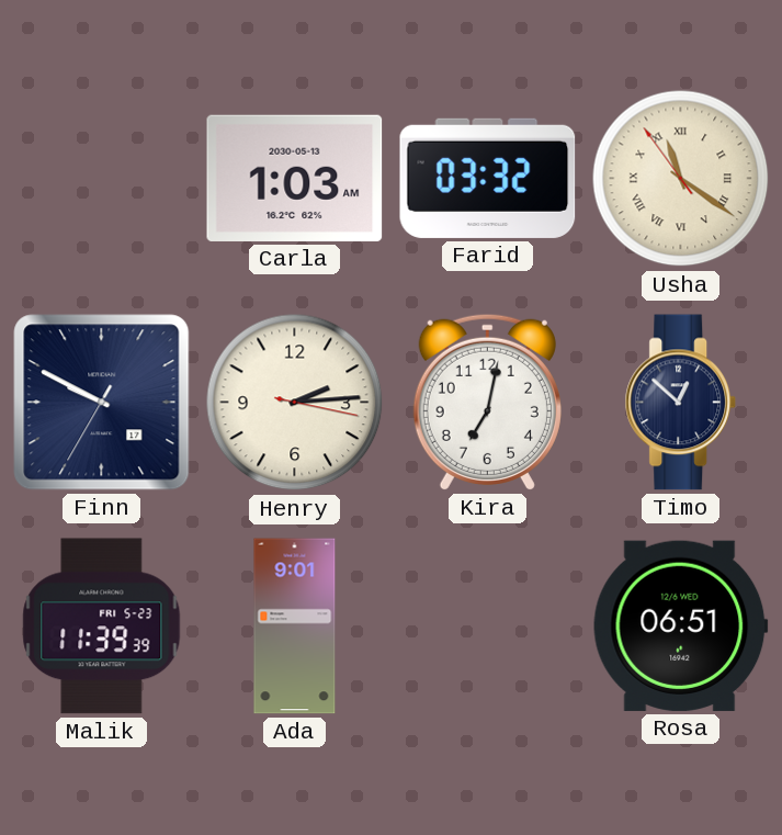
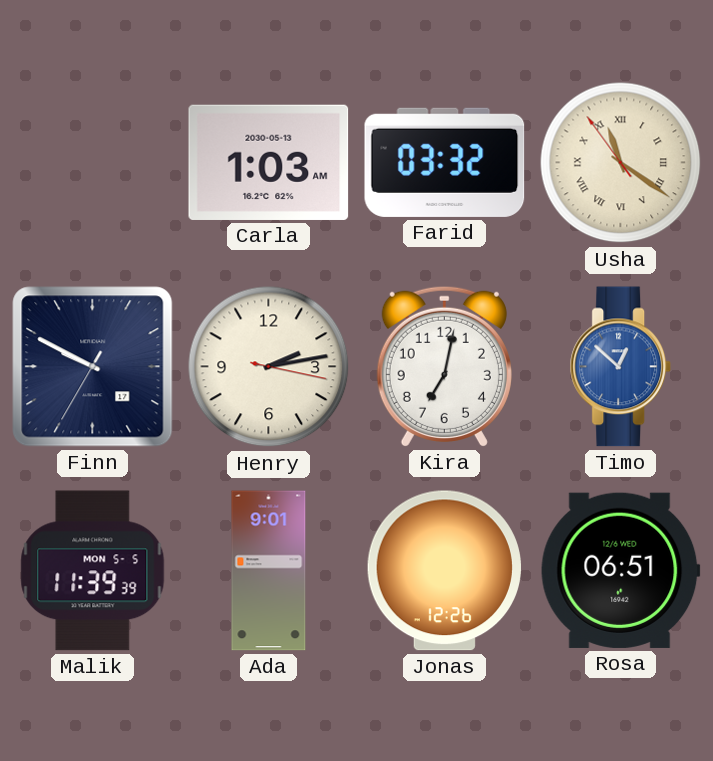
Henry: 2:14 -> 2:13 (269, 367)
Timo dial: navy -> blue (621, 367)
Malik date: FRI 5-23 -> MON 5-5 (93, 571)
Jonas: none -> 12:26 (444, 571)
